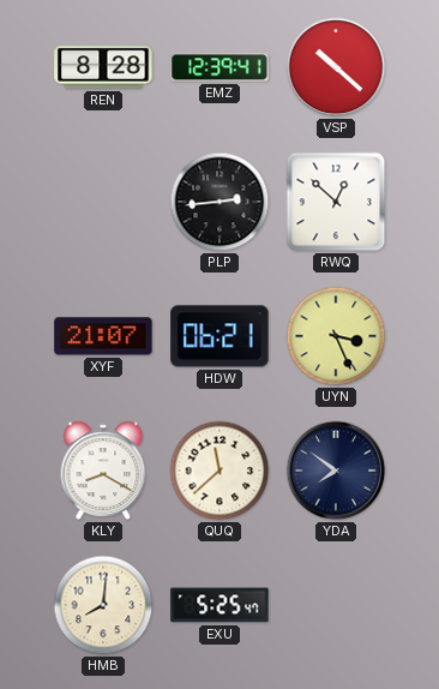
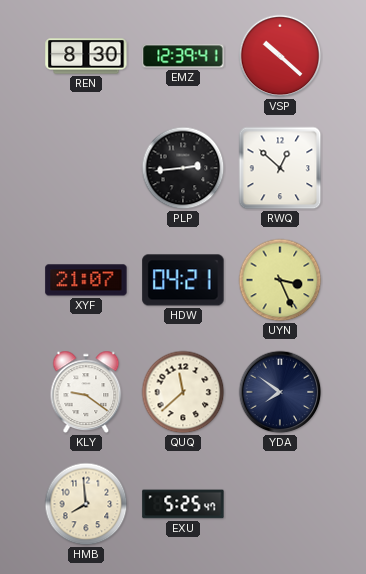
REN: 8:28 -> 8:30 (86, 56)
HDW: 06:21 -> 04:21 (183, 280)
KLY: 8:20 -> 9:21 (86, 392)
HMB: 8:01 -> 7:59 (86, 504)
